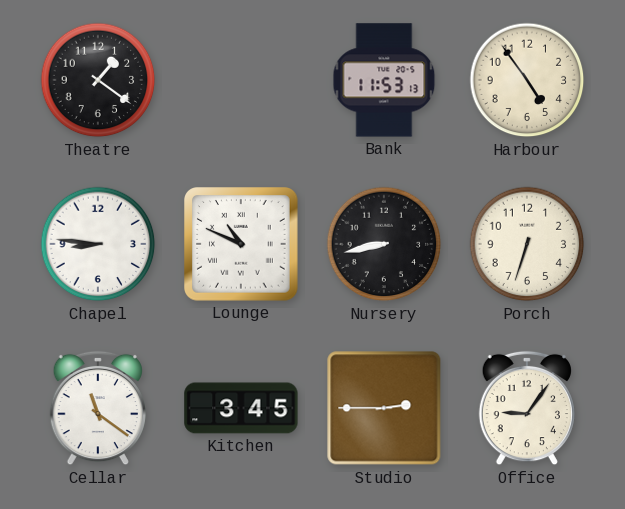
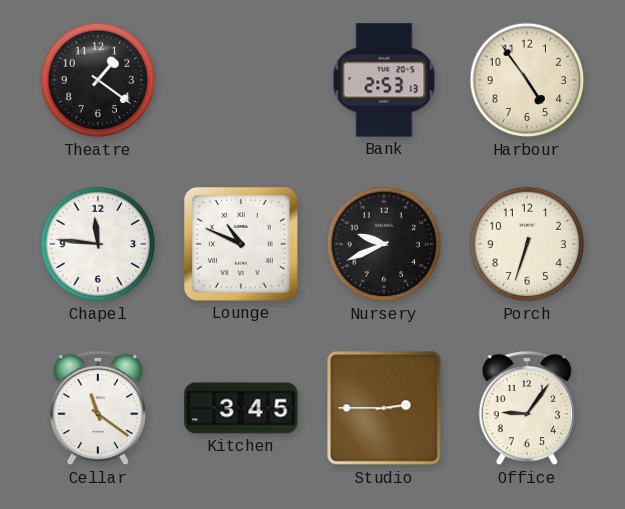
Bank: 11:53 -> 2:53 (384, 80)
Chapel: 8:46 -> 11:46 (98, 244)
Nursery: 8:43 -> 9:41 (384, 244)
